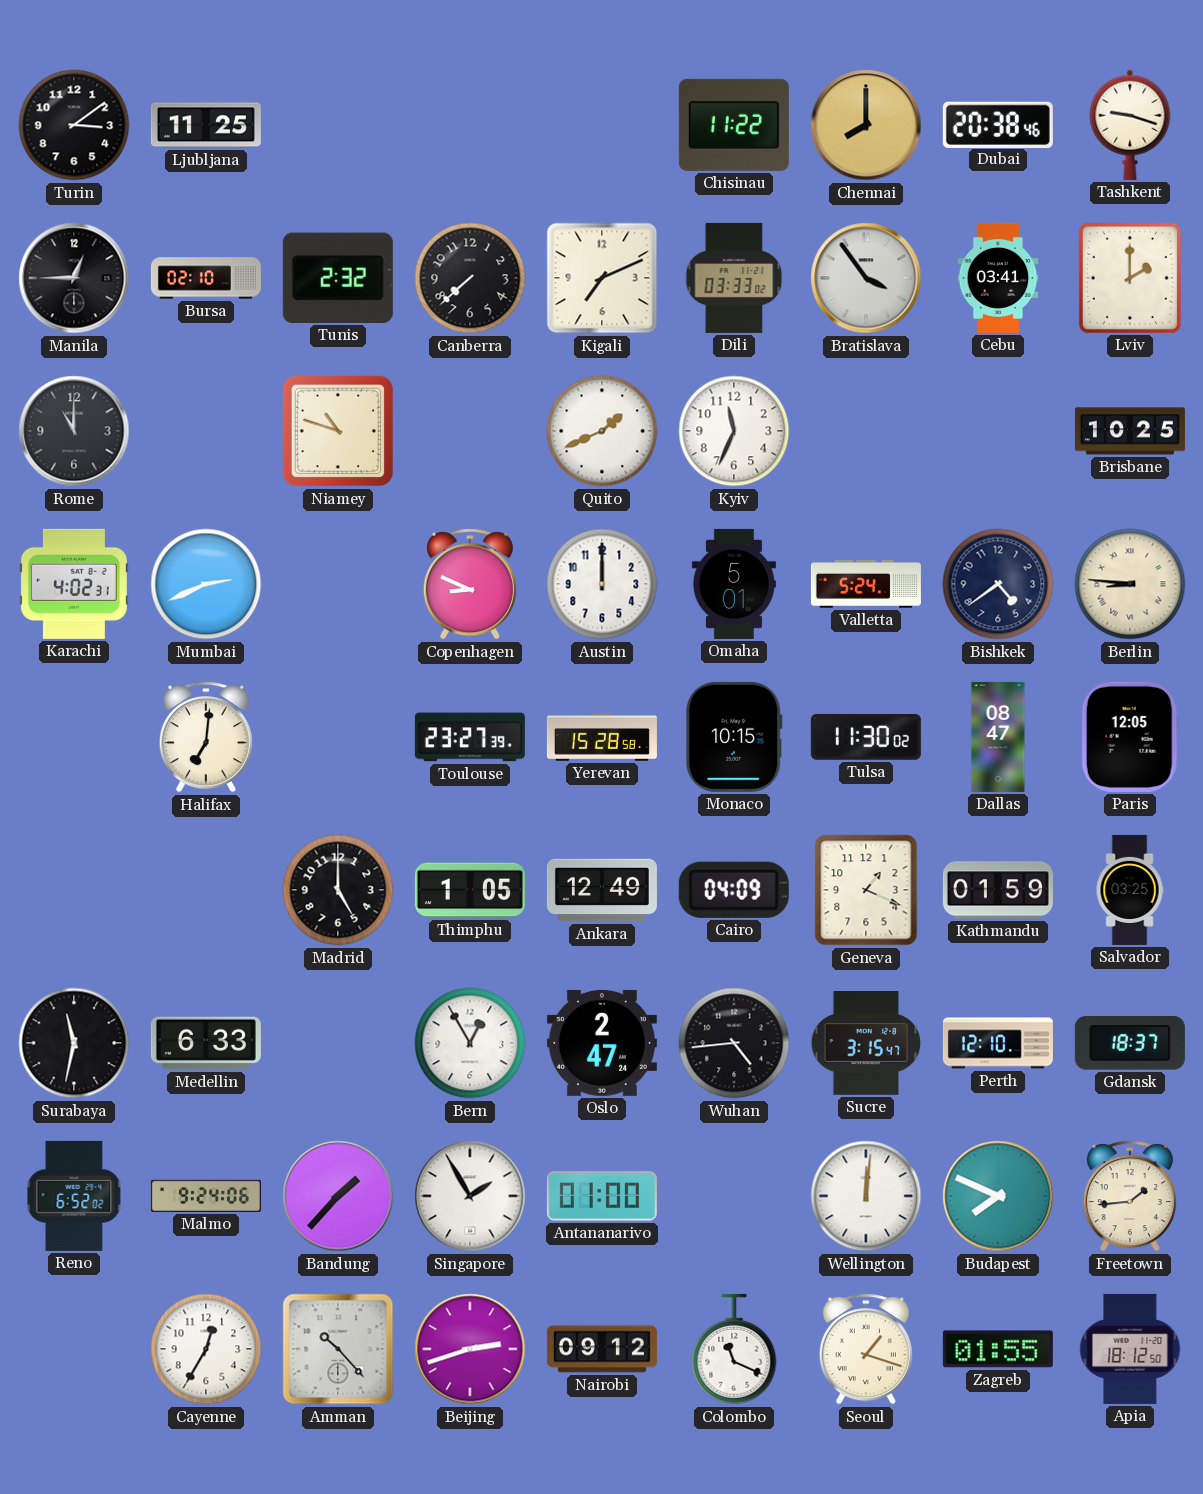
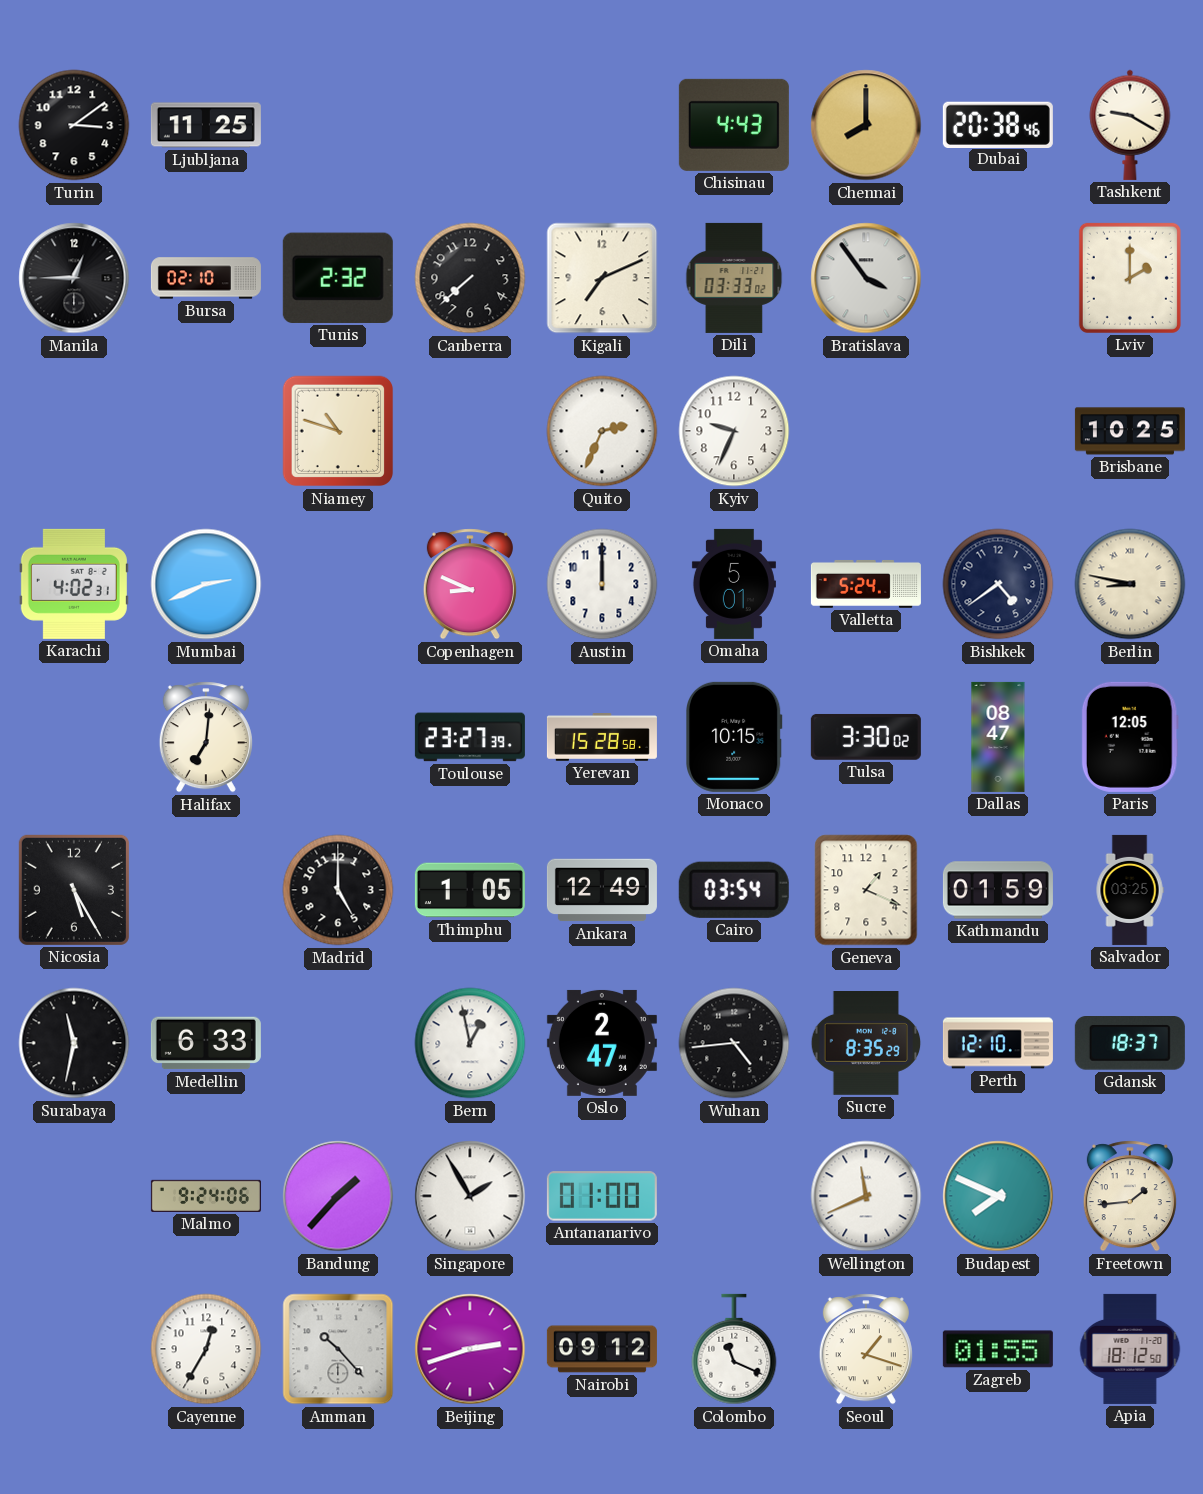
Chisinau: 11:22 -> 4:43 (734, 125)
Tashkent: 9:18 -> 9:20 (1130, 125)
Cebu: 03:41 -> none (998, 278)
Rome: 11:00 -> none (74, 431)
Quito: 1:41 -> 2:34 (602, 431)
Kyiv: 11:34 -> 9:34 (734, 431)
Berlin: 8:46 -> 8:47 (1130, 584)
Tulsa: 11:30 -> 3:30 (866, 737)
Nicosia: none -> 5:25 (74, 890)
Cairo: 04:09 -> 03:54 (734, 890)
Bern: 12:55 -> 12:58 (470, 1043)
Sucre: 3:15 -> 8:35 (866, 1044)
Reno: 6:52 -> none (74, 1196)
Wellington: 12:01 -> 11:41 (866, 1196)
